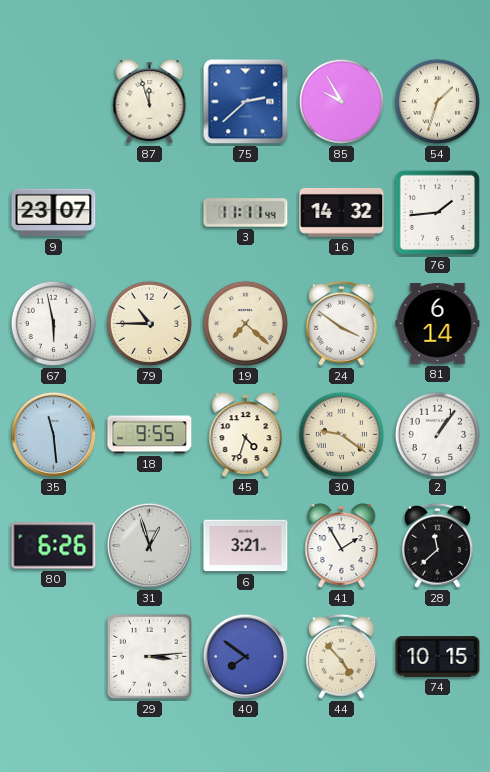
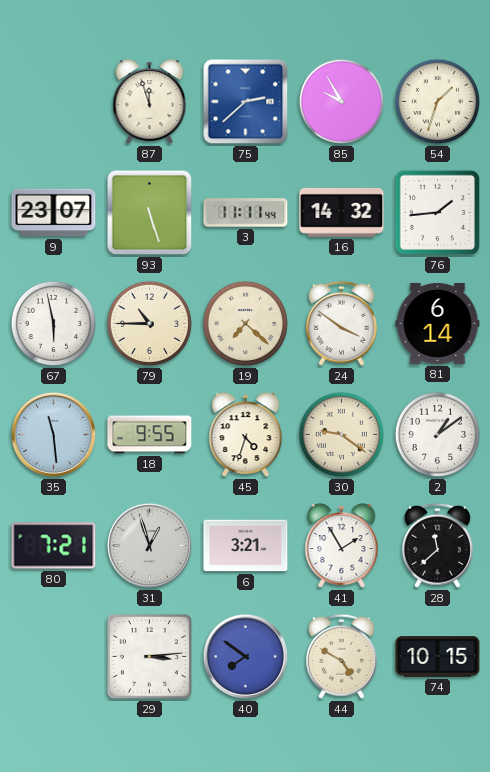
93: none -> 5:27 (150, 213)
2: 1:06 -> 1:09 (437, 434)
80: 6:26 -> 7:21 (54, 546)
44: 4:53 -> 4:50 (341, 656)
